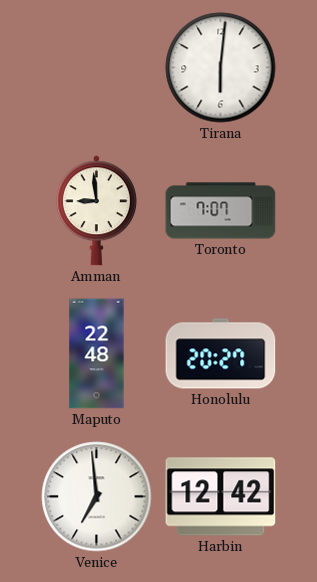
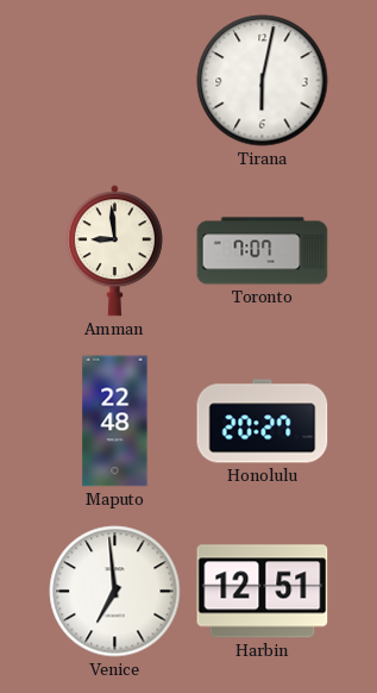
Tirana: 6:01 -> 6:02 (263, 81)
Harbin: 12:42 -> 12:51 (263, 592)
